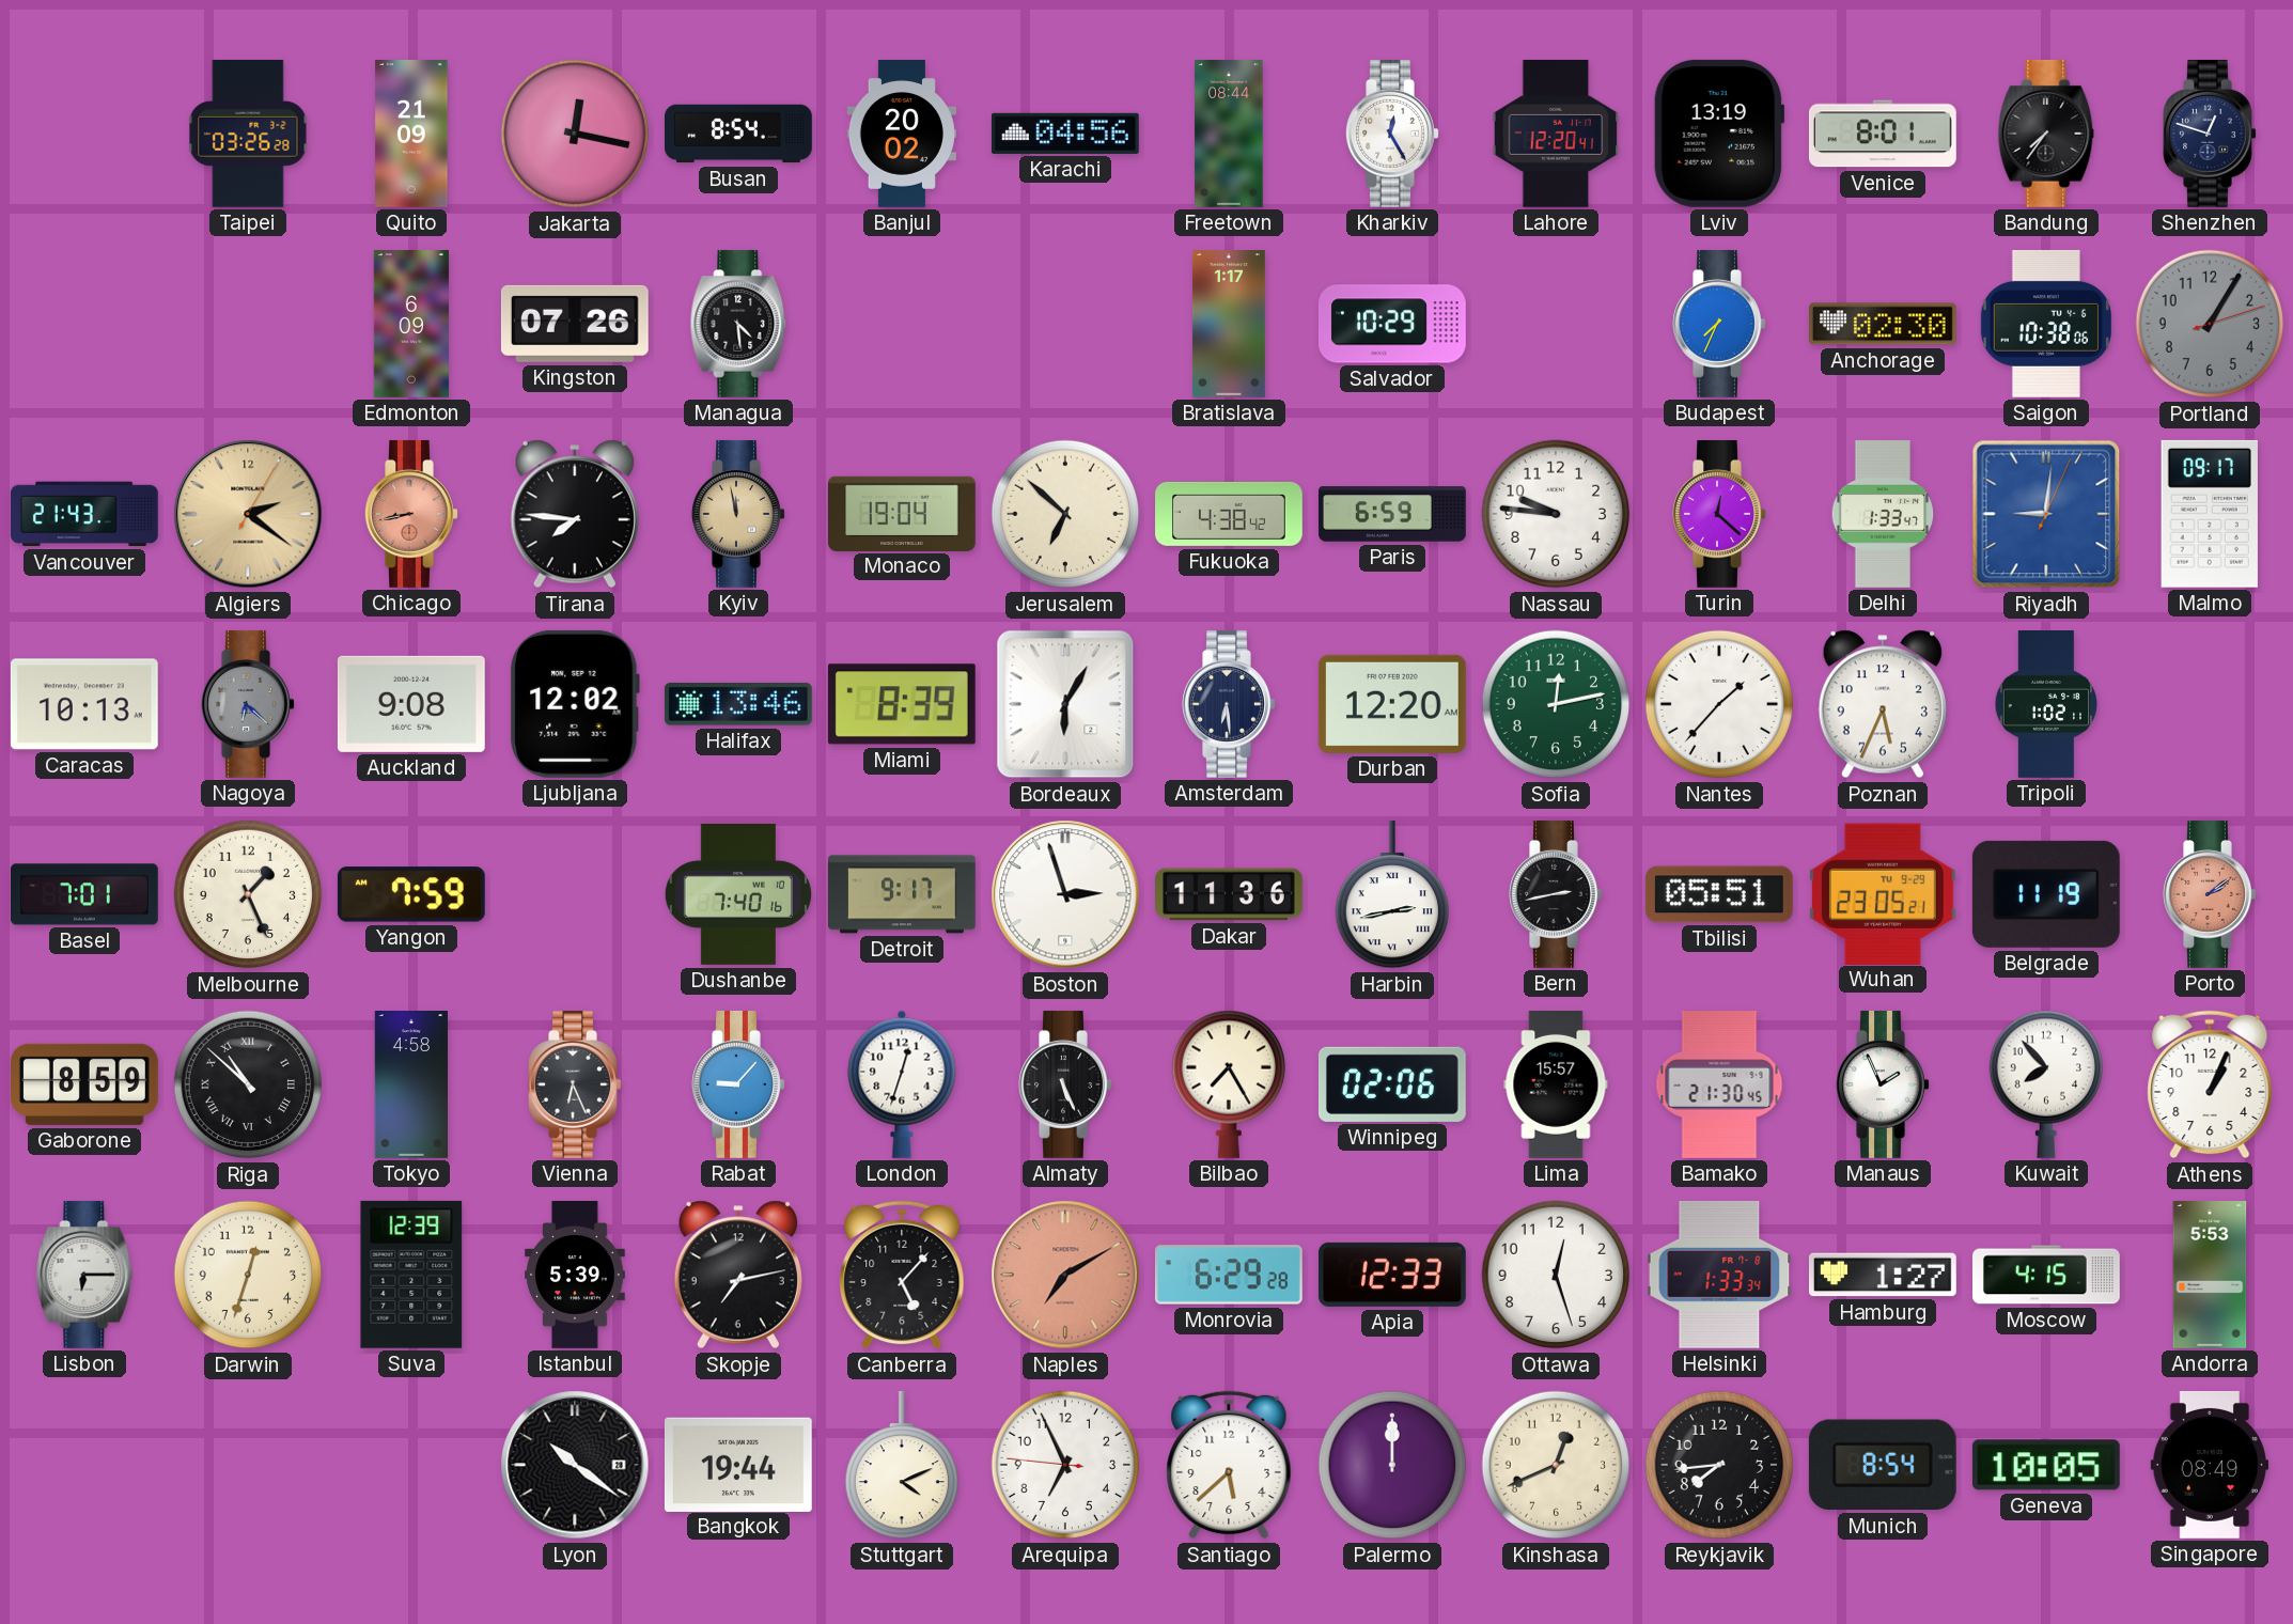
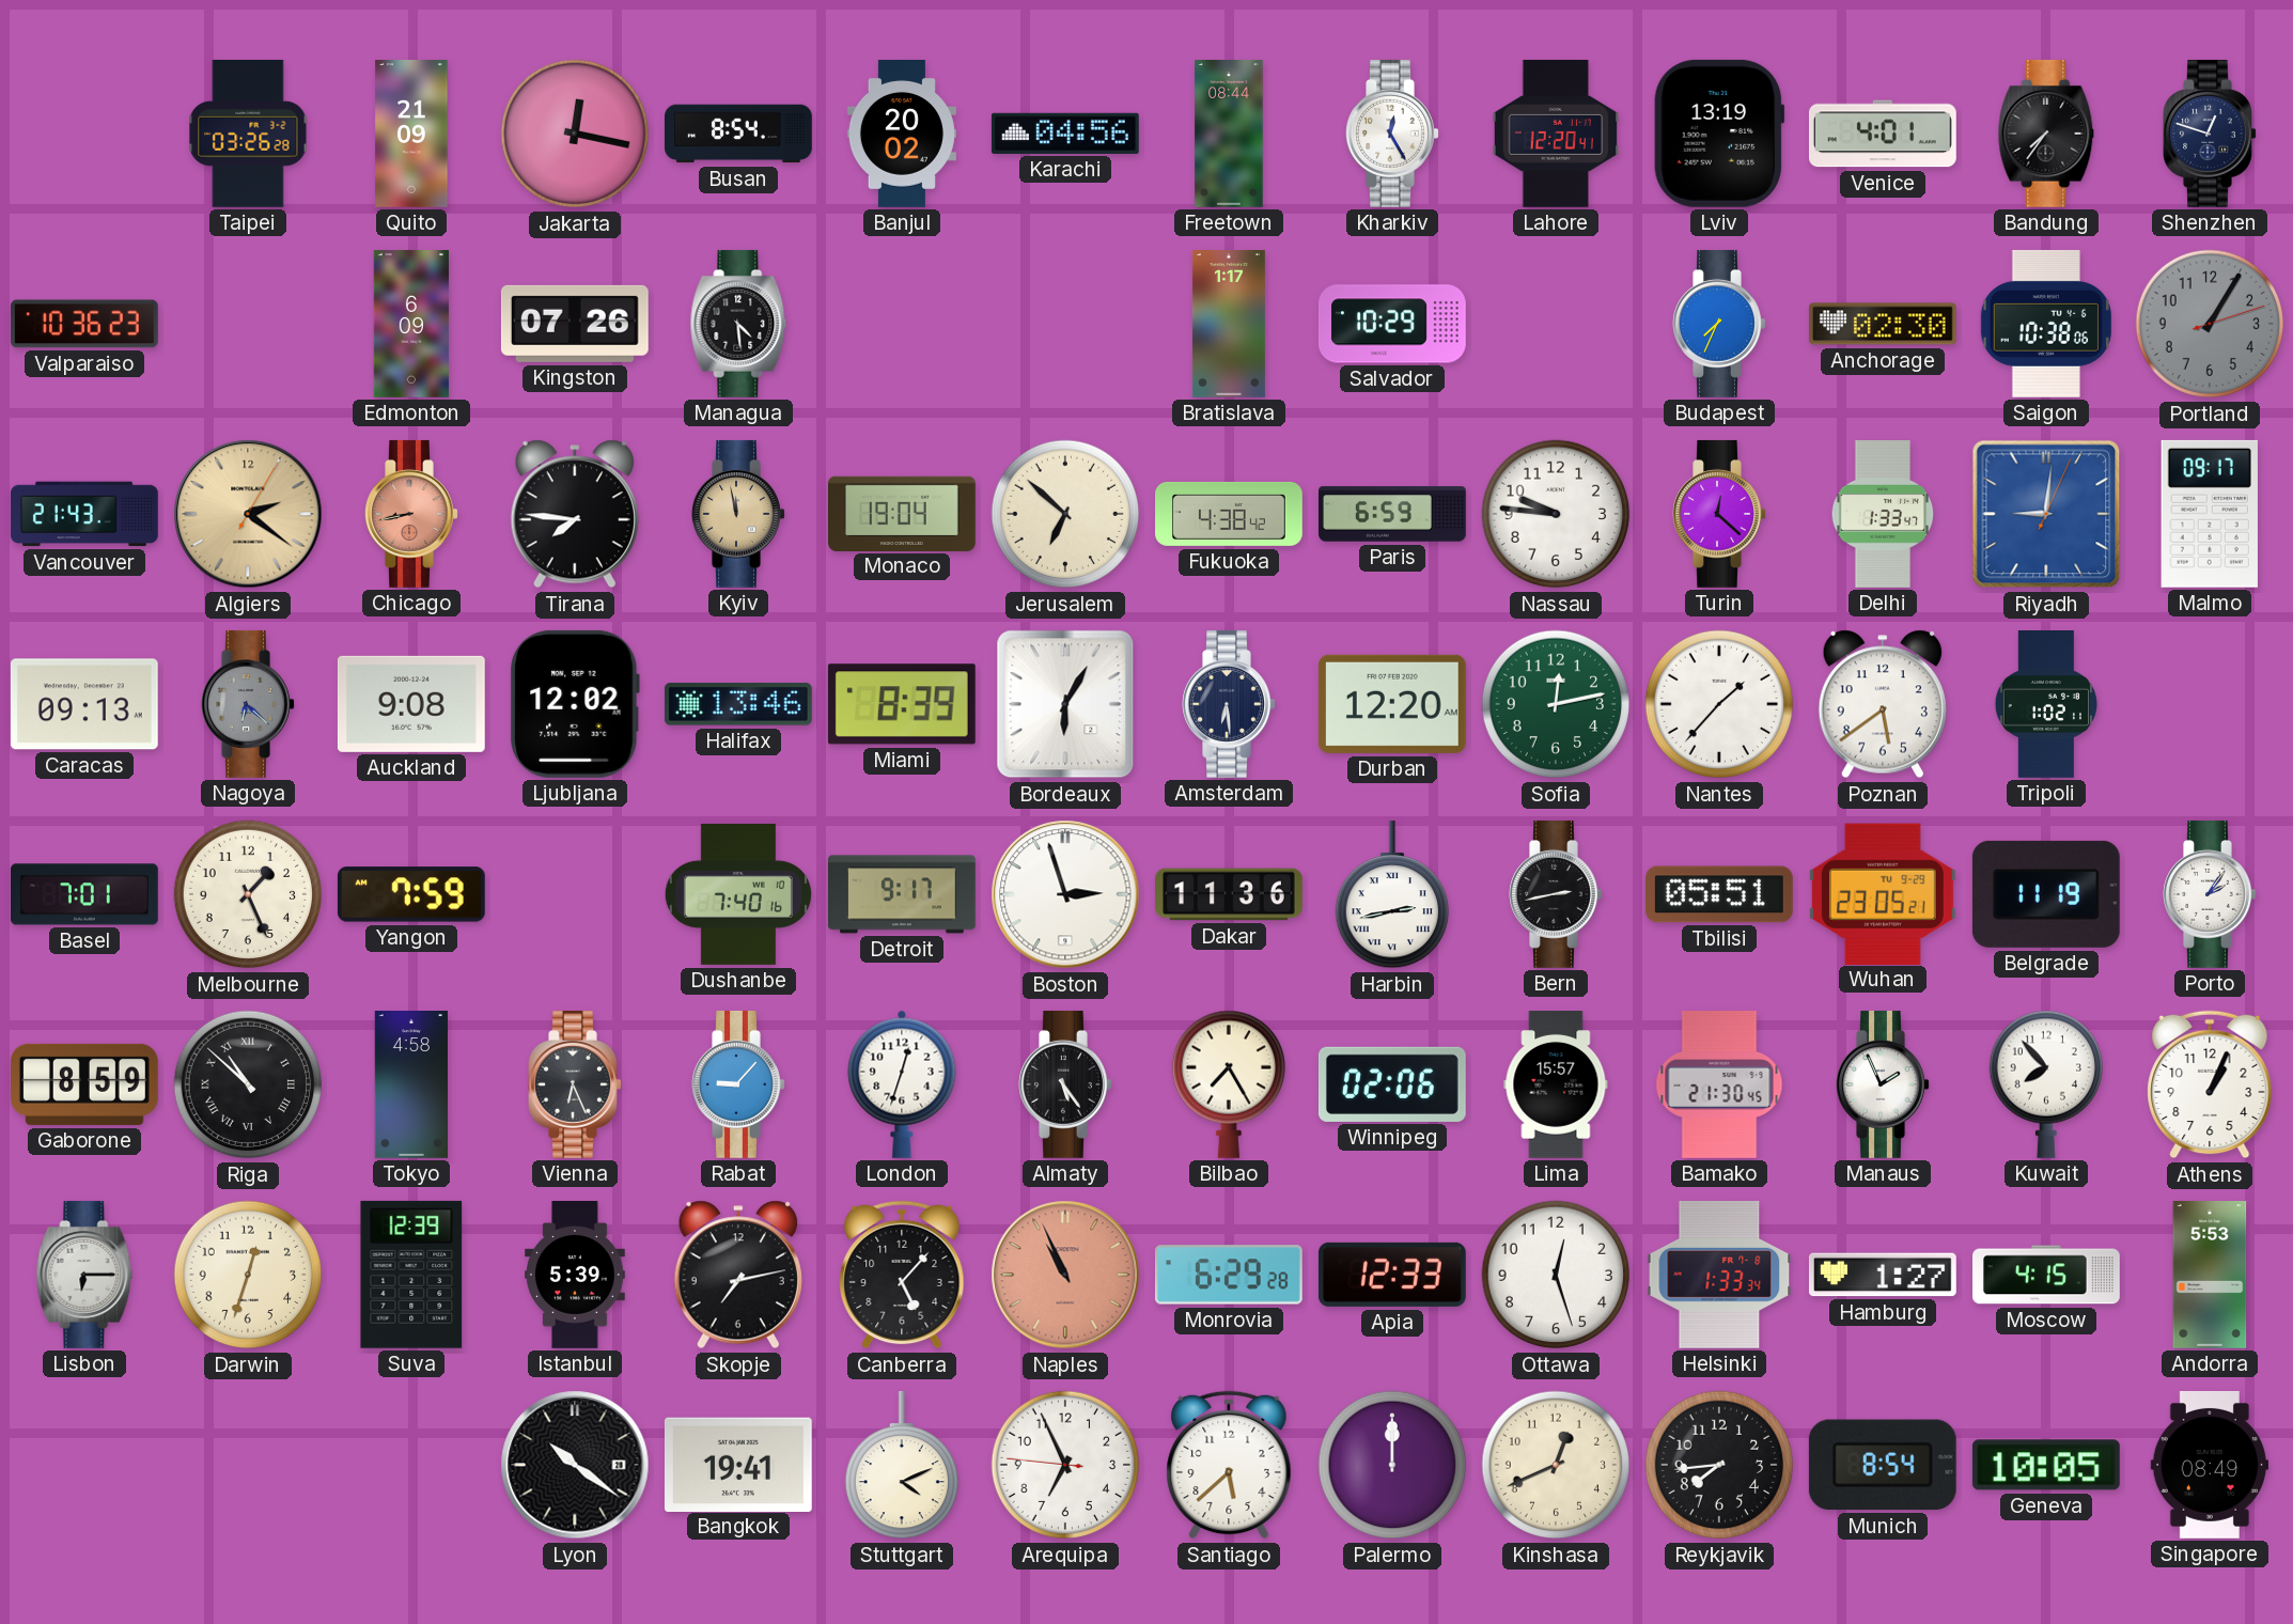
Venice: 8:01 -> 4:01 (1883, 134)
Valparaiso: none -> 10:36 (84, 324)
Caracas: 10:13 -> 09:13 (84, 704)
Poznan: 5:34 -> 5:39 (1883, 704)
Porto: 2:09 -> 2:06 (2210, 894)
Porto dial: salmon -> white (2210, 894)
Almaty: 5:26 -> 5:24 (1065, 1084)
Naples: 7:10 -> 10:56 (1065, 1275)
Bangkok: 19:44 -> 19:41 (738, 1464)
